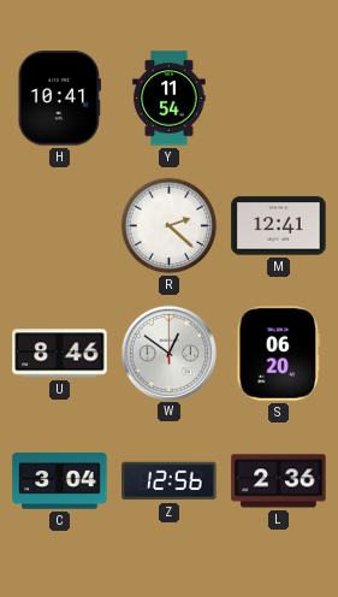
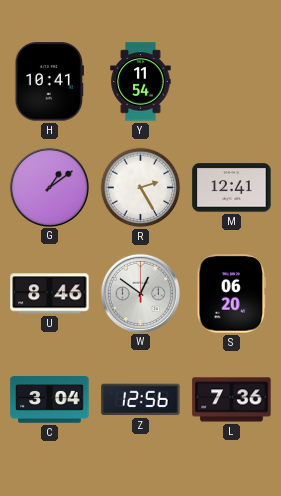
G: none -> 1:09 (49, 187)
R: 2:22 -> 2:25 (141, 188)
L: 2:36 -> 7:36 (232, 400)
